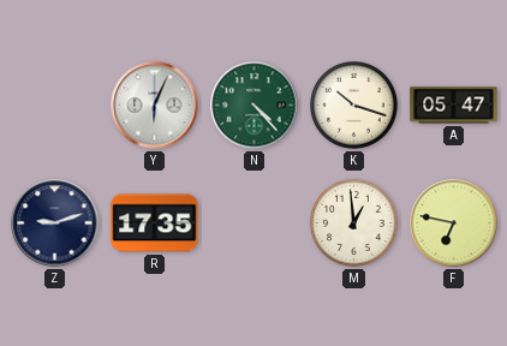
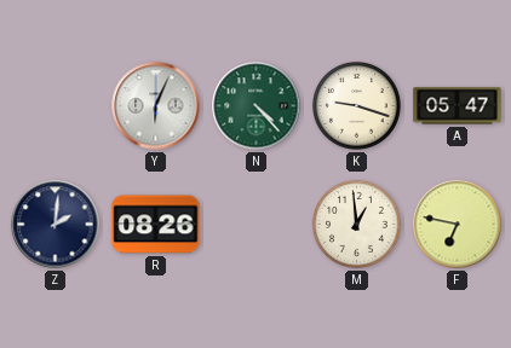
K: 10:18 -> 9:18 (357, 106)
Z: 9:12 -> 2:01 (56, 225)
R: 17:35 -> 08:26 (156, 225)
